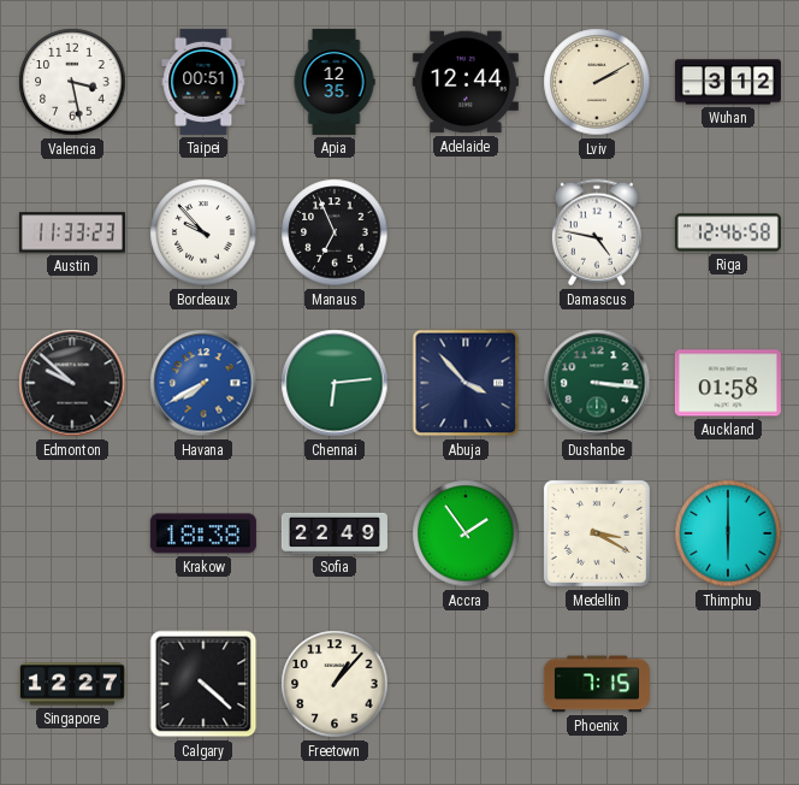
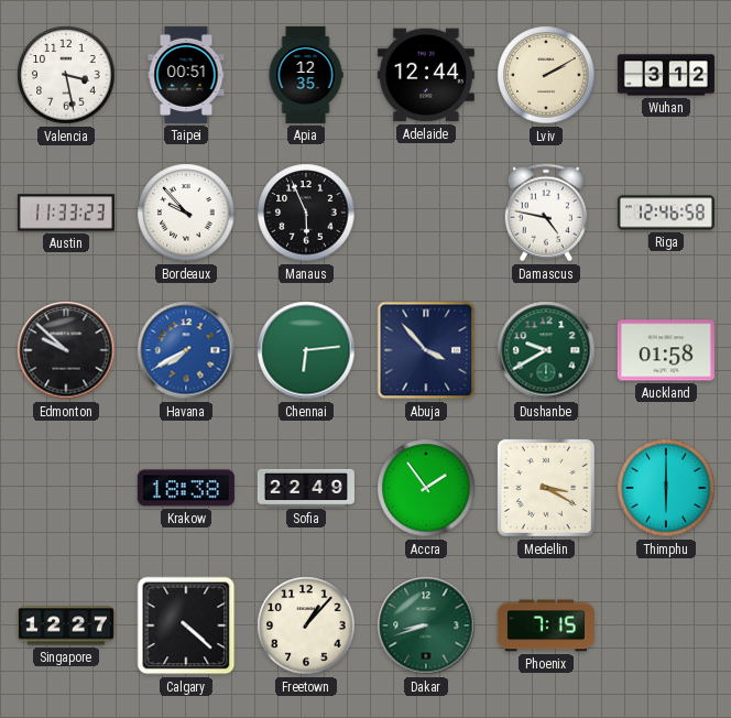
Manaus: 6:56 -> 5:56 (306, 213)
Dushanbe: 3:16 -> 9:40 (546, 350)
Dakar: none -> 8:42 (426, 625)
